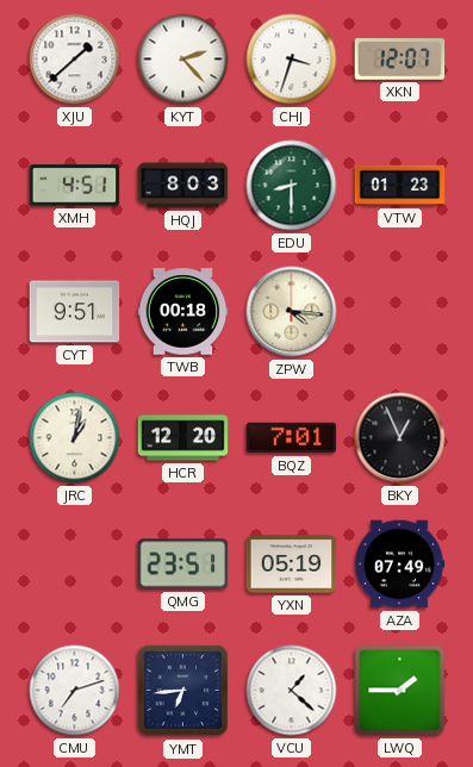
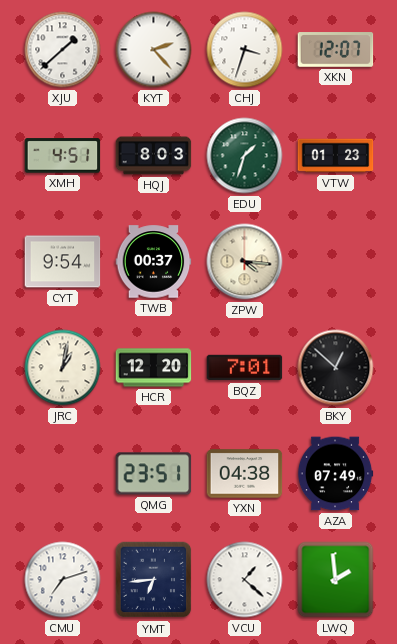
EDU: 8:30 -> 1:33 (245, 156)
CYT: 9:51 -> 9:54 (63, 262)
TWB: 00:18 -> 00:37 (154, 262)
BKY: 12:56 -> 12:52 (336, 368)
YXN: 05:19 -> 04:38 (245, 474)
LWQ: 1:45 -> 1:59 (336, 580)
